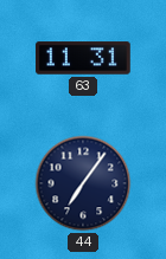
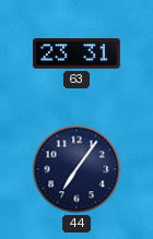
63: 11:31 -> 23:31 (76, 53)
